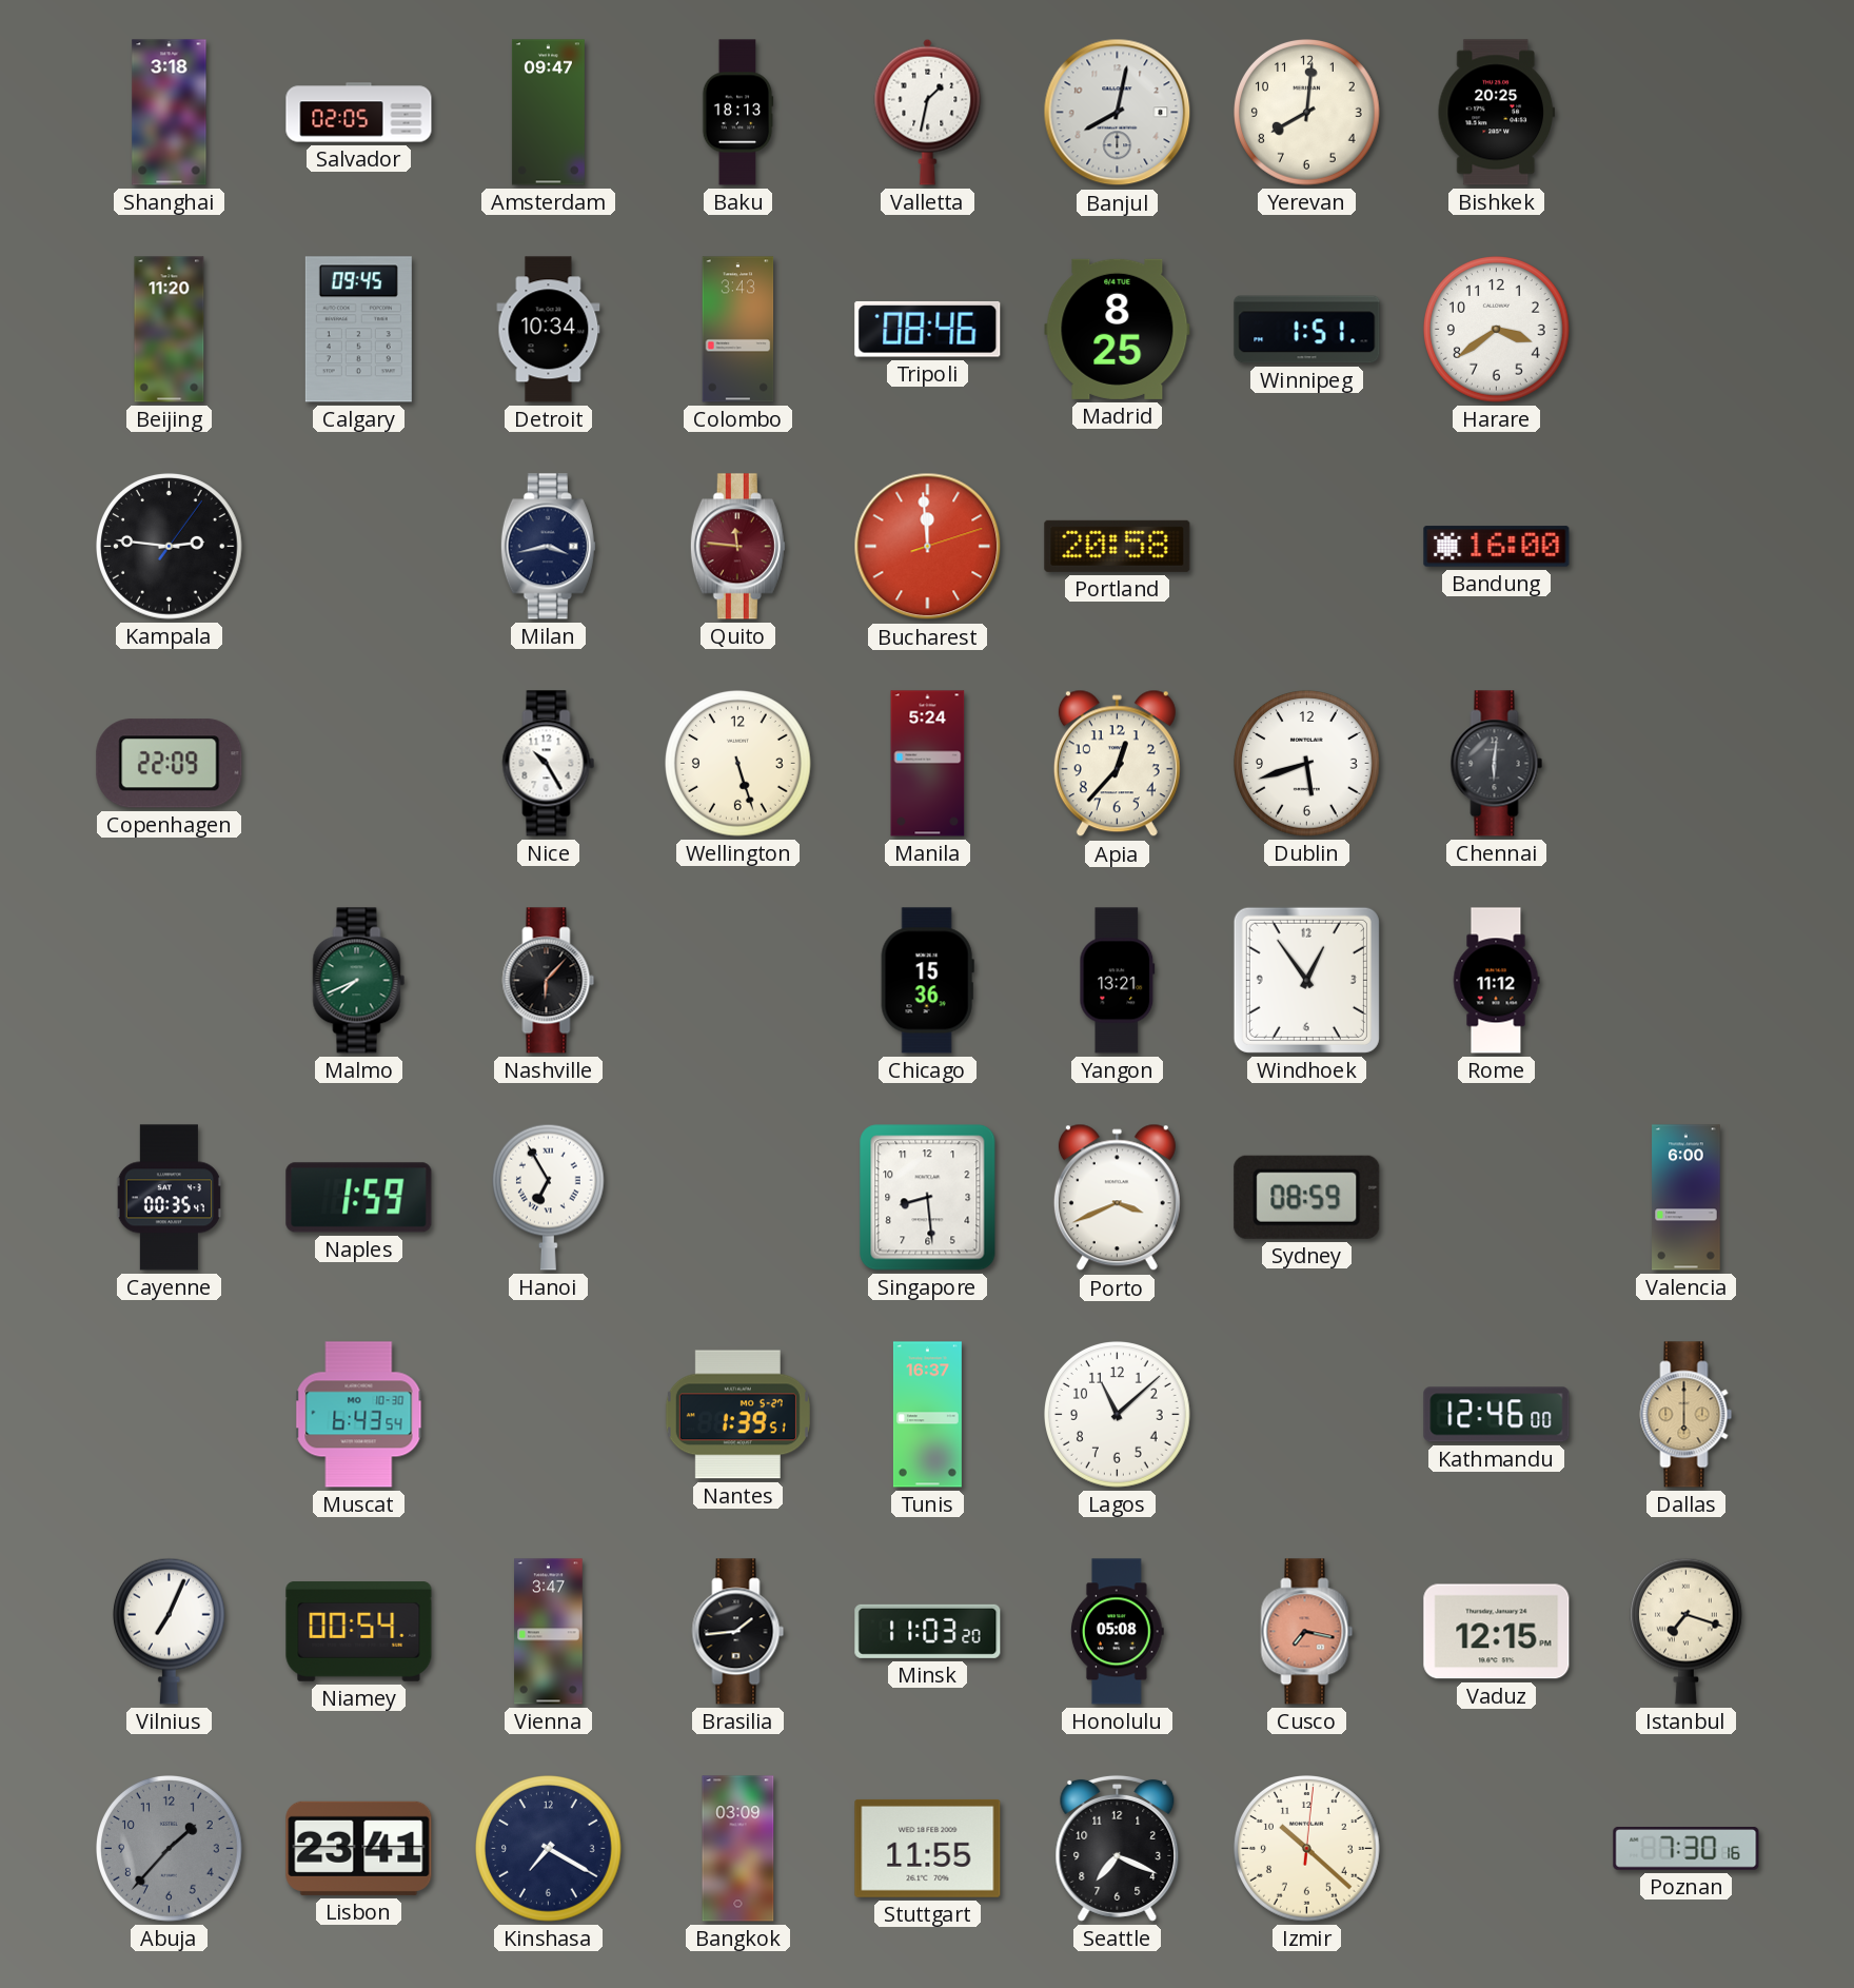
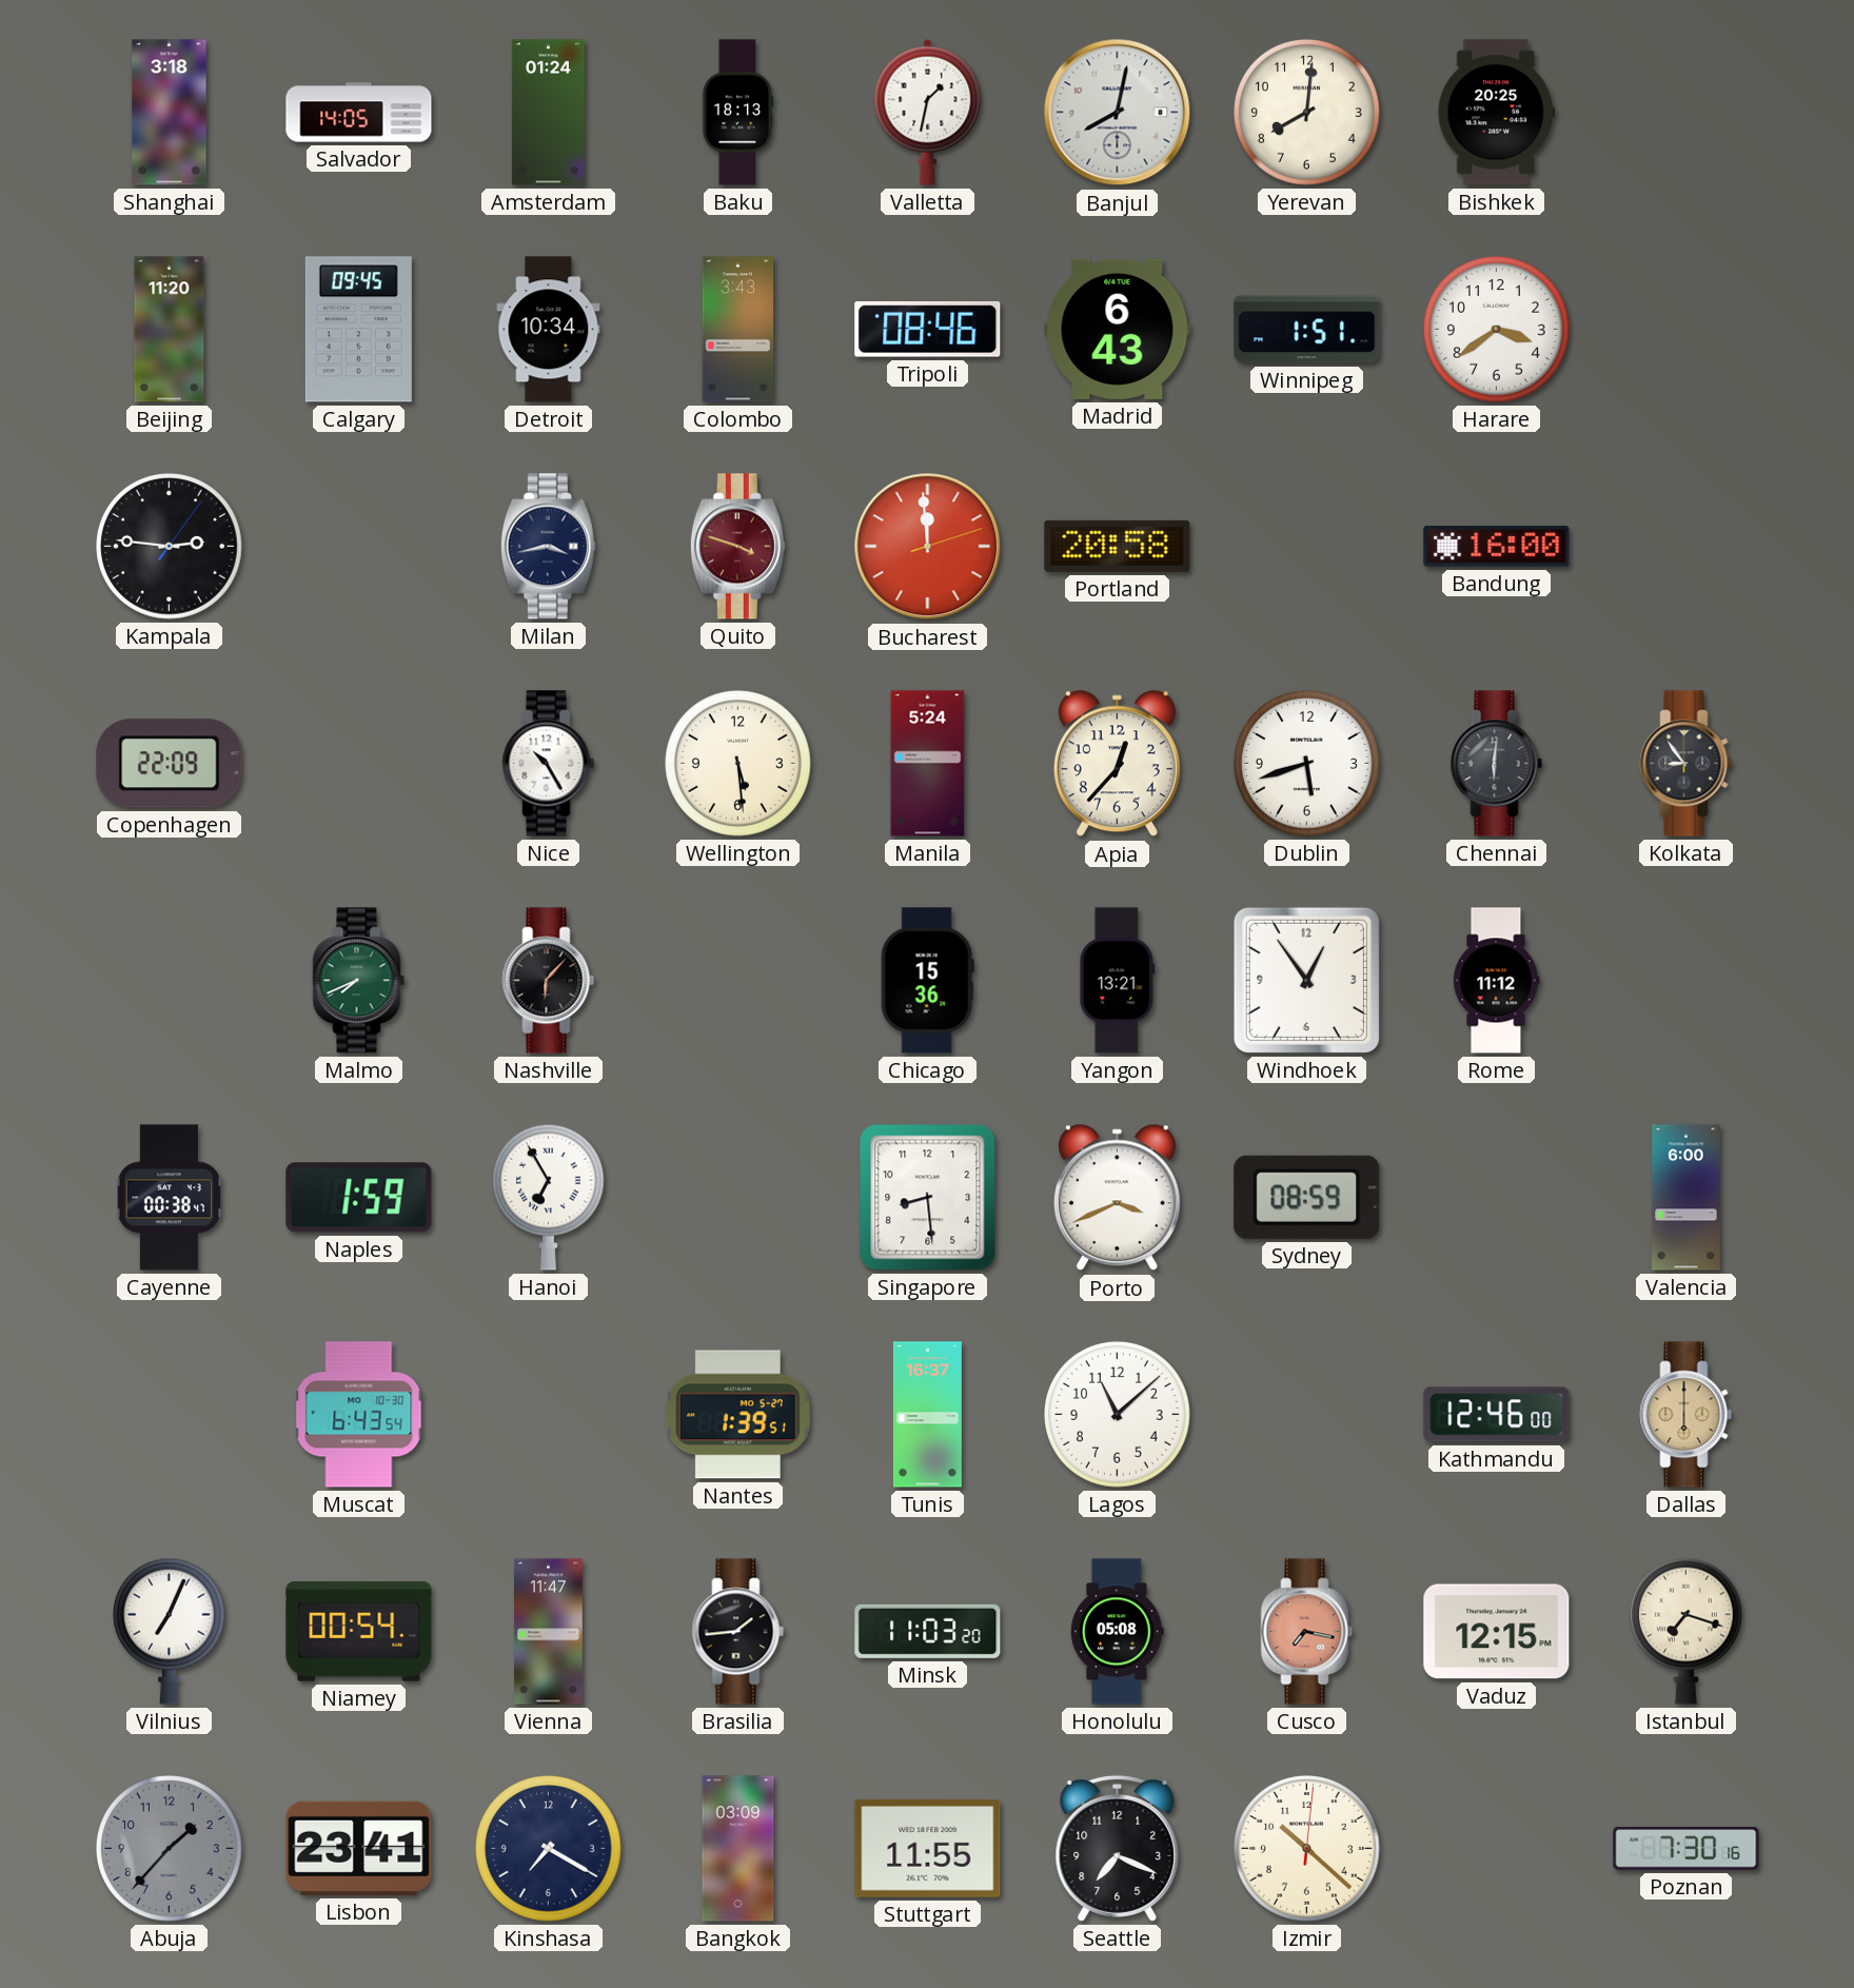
Salvador: 02:05 -> 14:05 (359, 113)
Amsterdam: 09:47 -> 01:24 (548, 113)
Madrid: 8:25 -> 6:43 (1118, 329)
Quito: 11:46 -> 3:48 (737, 547)
Wellington: 5:27 -> 5:29 (738, 764)
Kolkata: none -> 8:54 (1687, 764)
Cayenne: 00:35 -> 00:38 (169, 1198)
Vienna: 3:47 -> 11:47 (549, 1632)
